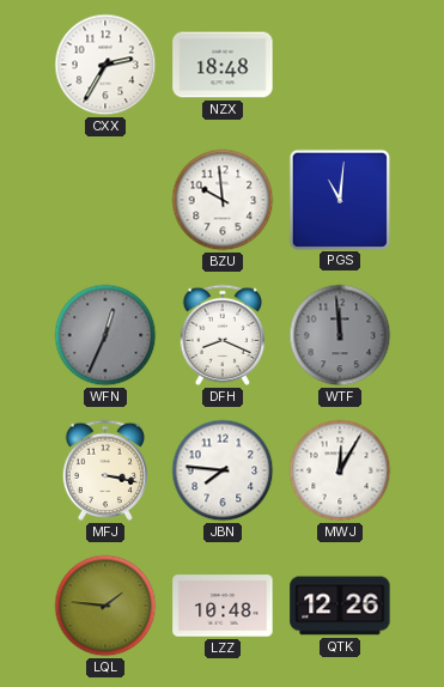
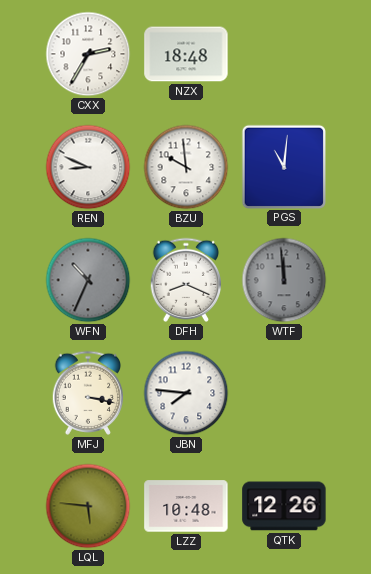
REN: none -> 8:49 (88, 167)
WFN: 12:34 -> 10:34 (88, 280)
MWJ: 12:05 -> none (340, 470)
LQL: 1:46 -> 5:46 (88, 506)
